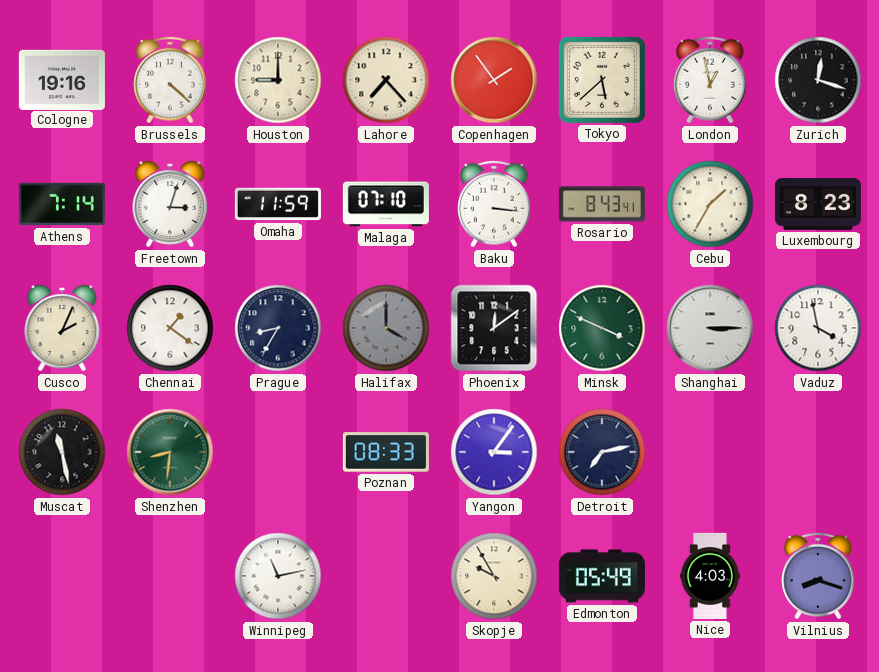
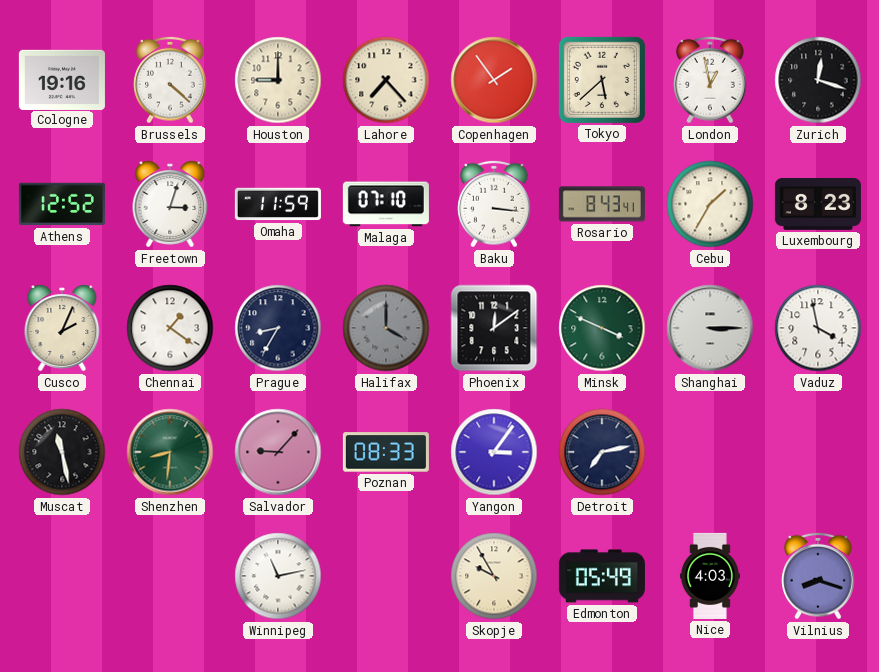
Athens: 7:14 -> 12:52 (62, 204)
Salvador: none -> 9:07 (278, 452)
